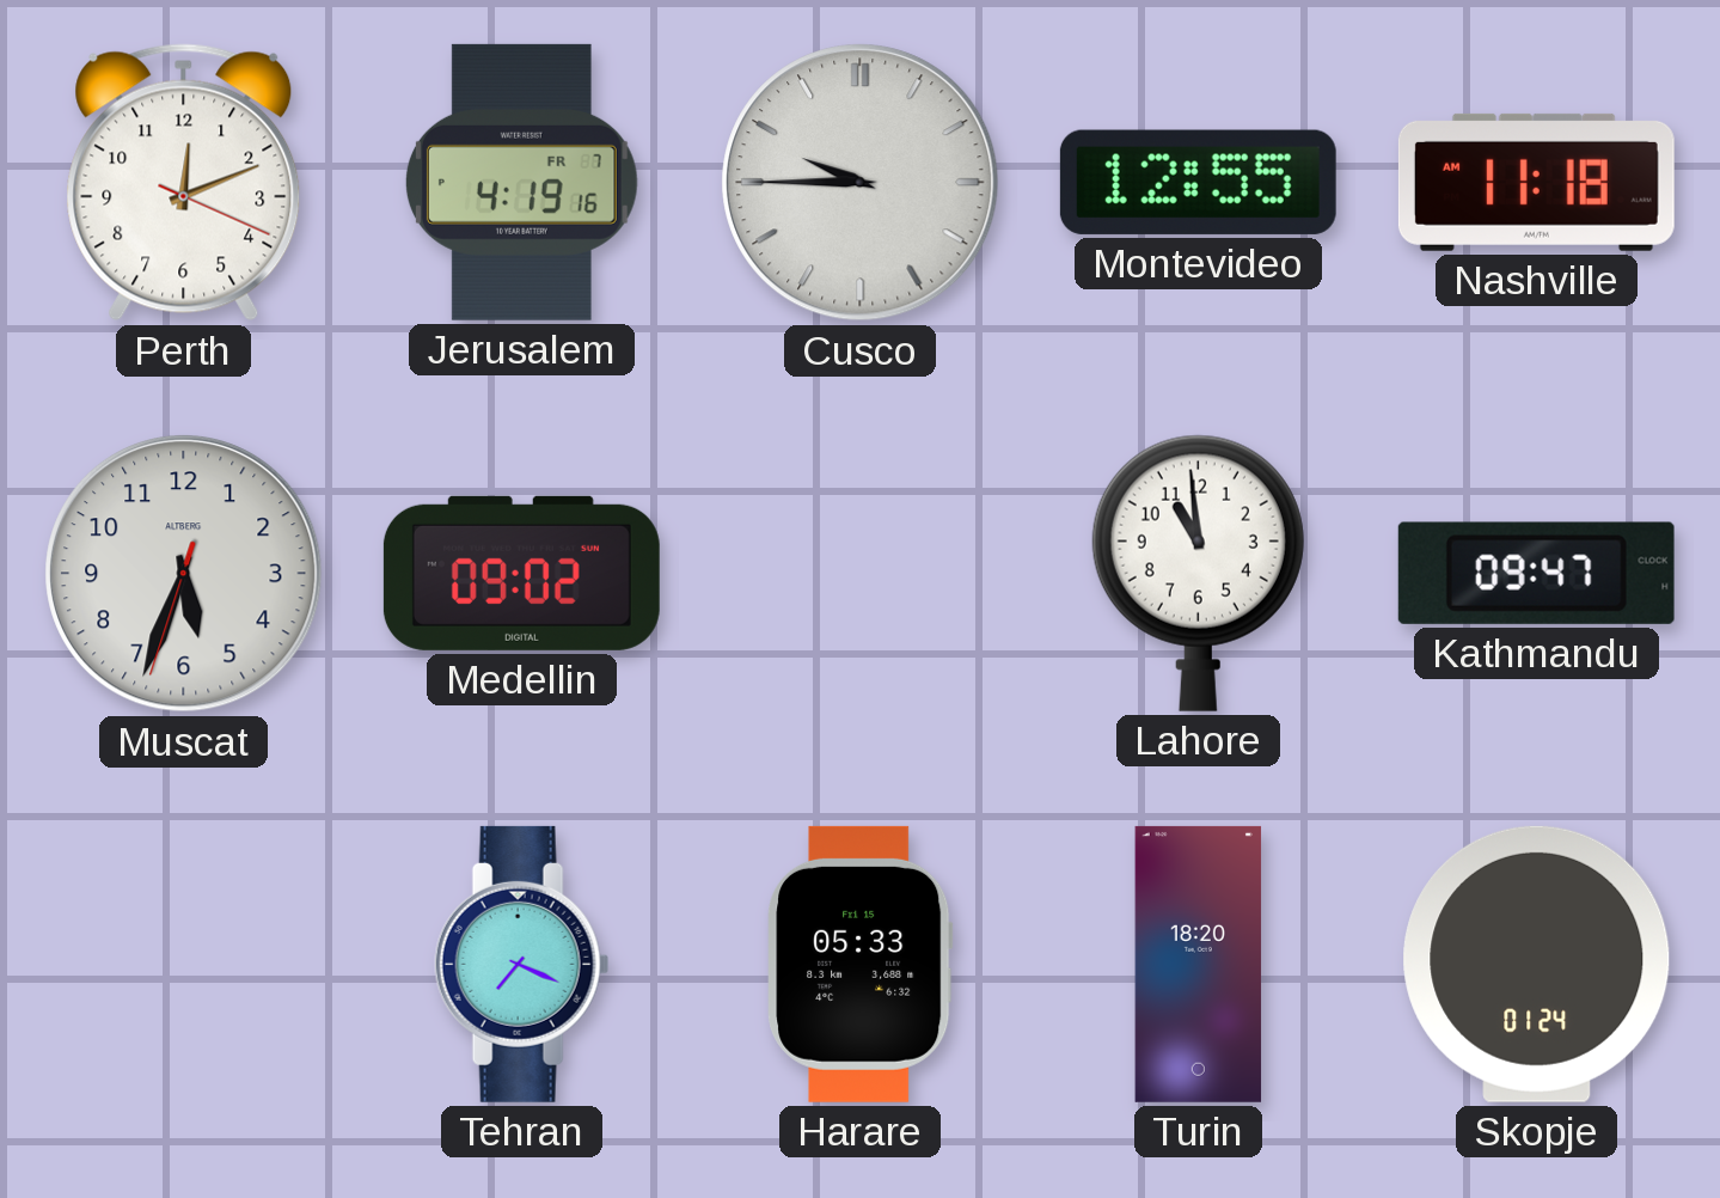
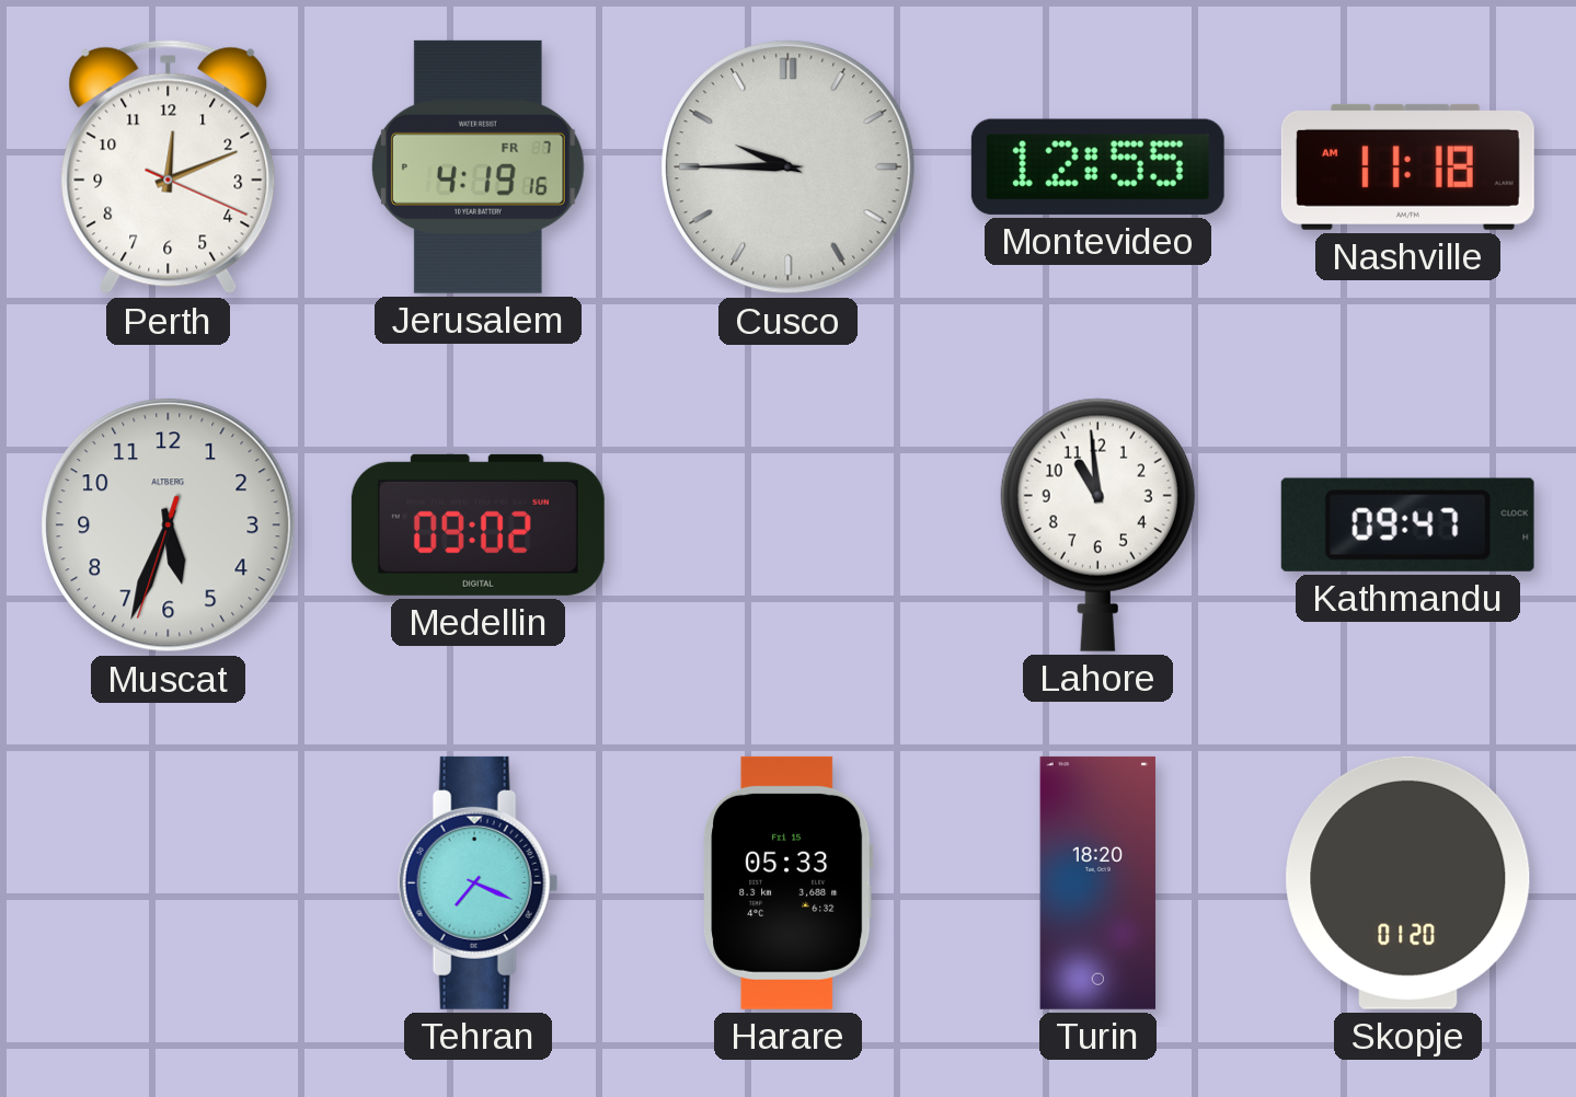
Skopje: 01:24 -> 01:20 (1408, 882)
